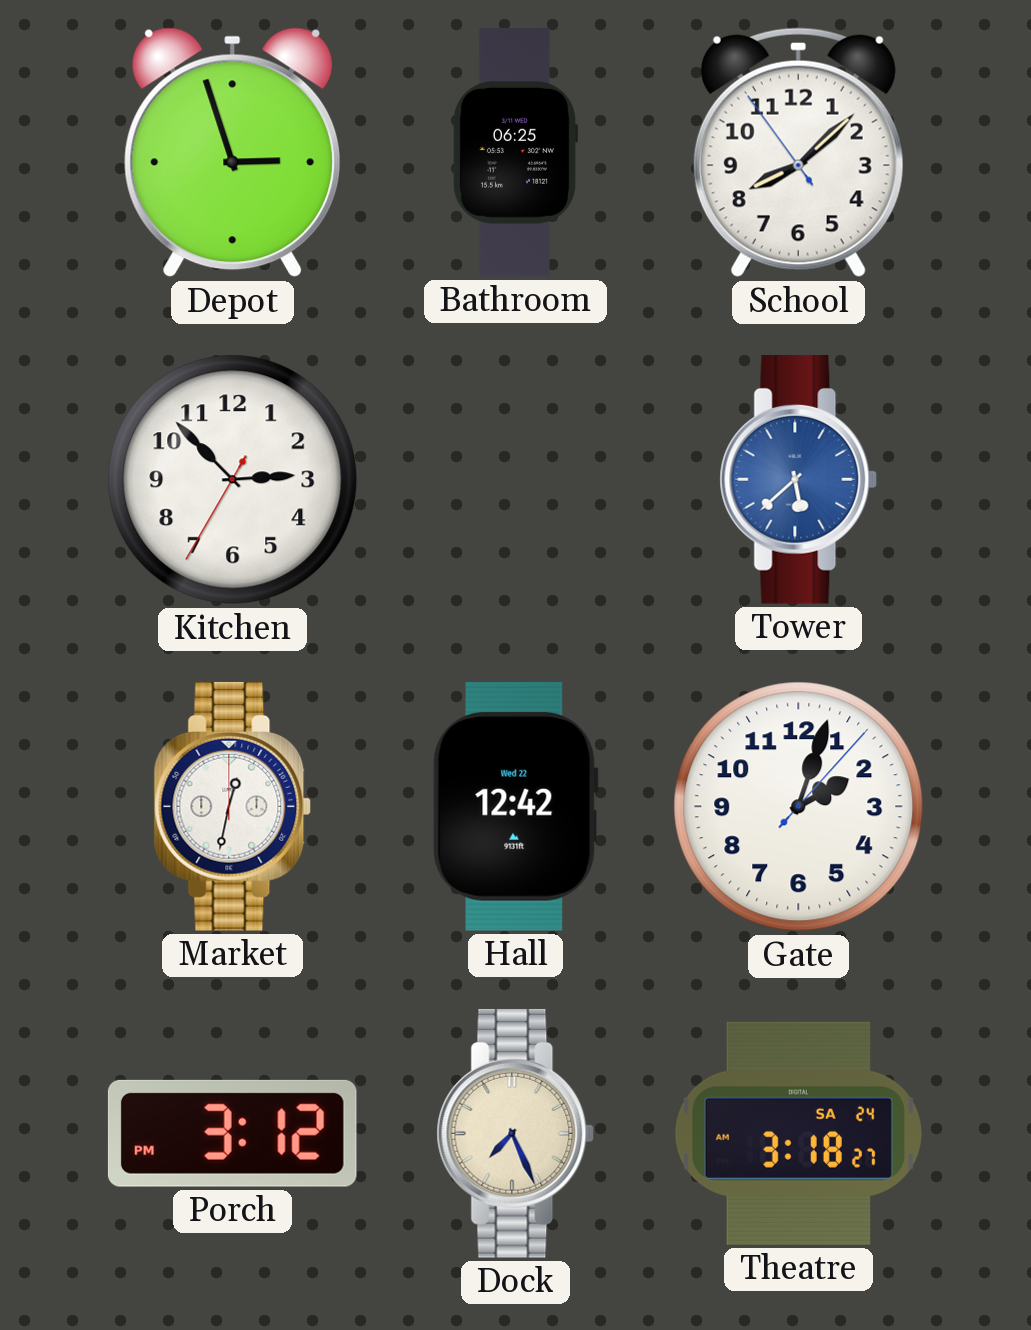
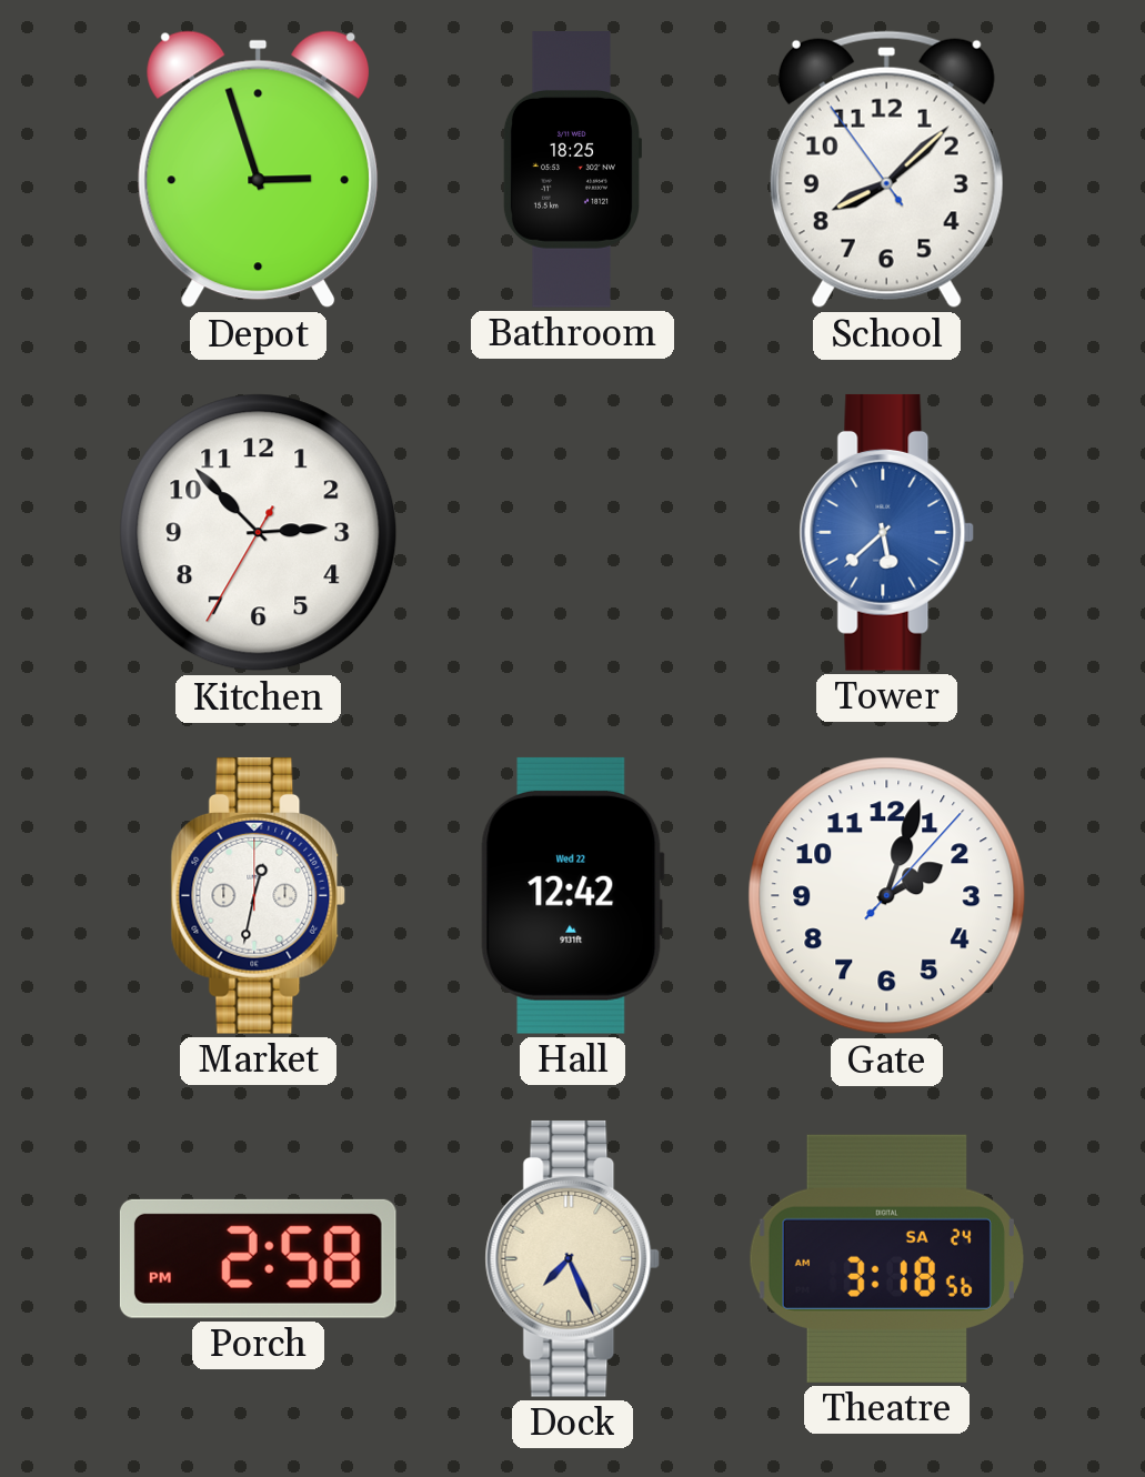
Bathroom: 06:25 -> 18:25 (571, 170)
Porch: 3:12 -> 2:58 (258, 1258)
Theatre: 3:18:27 -> 3:18:56 (886, 1258)
